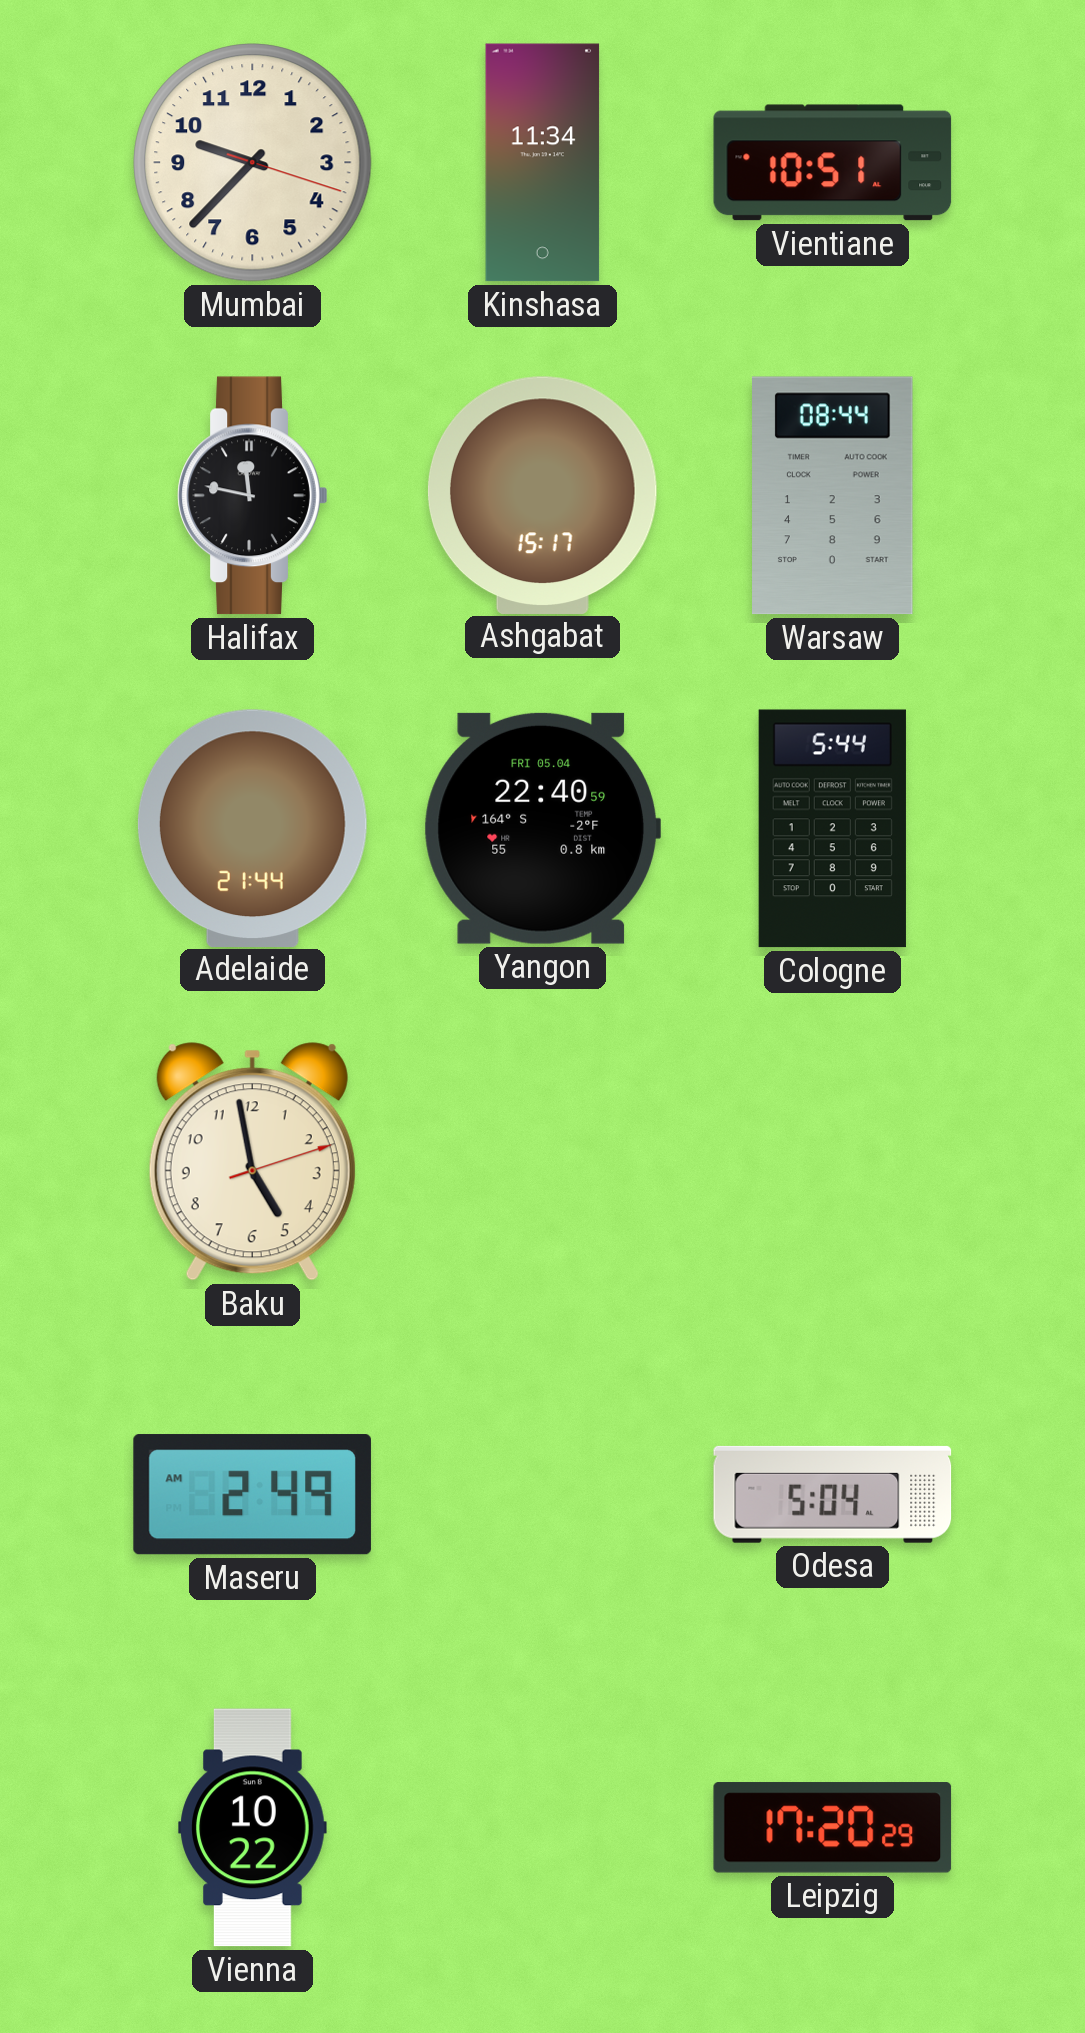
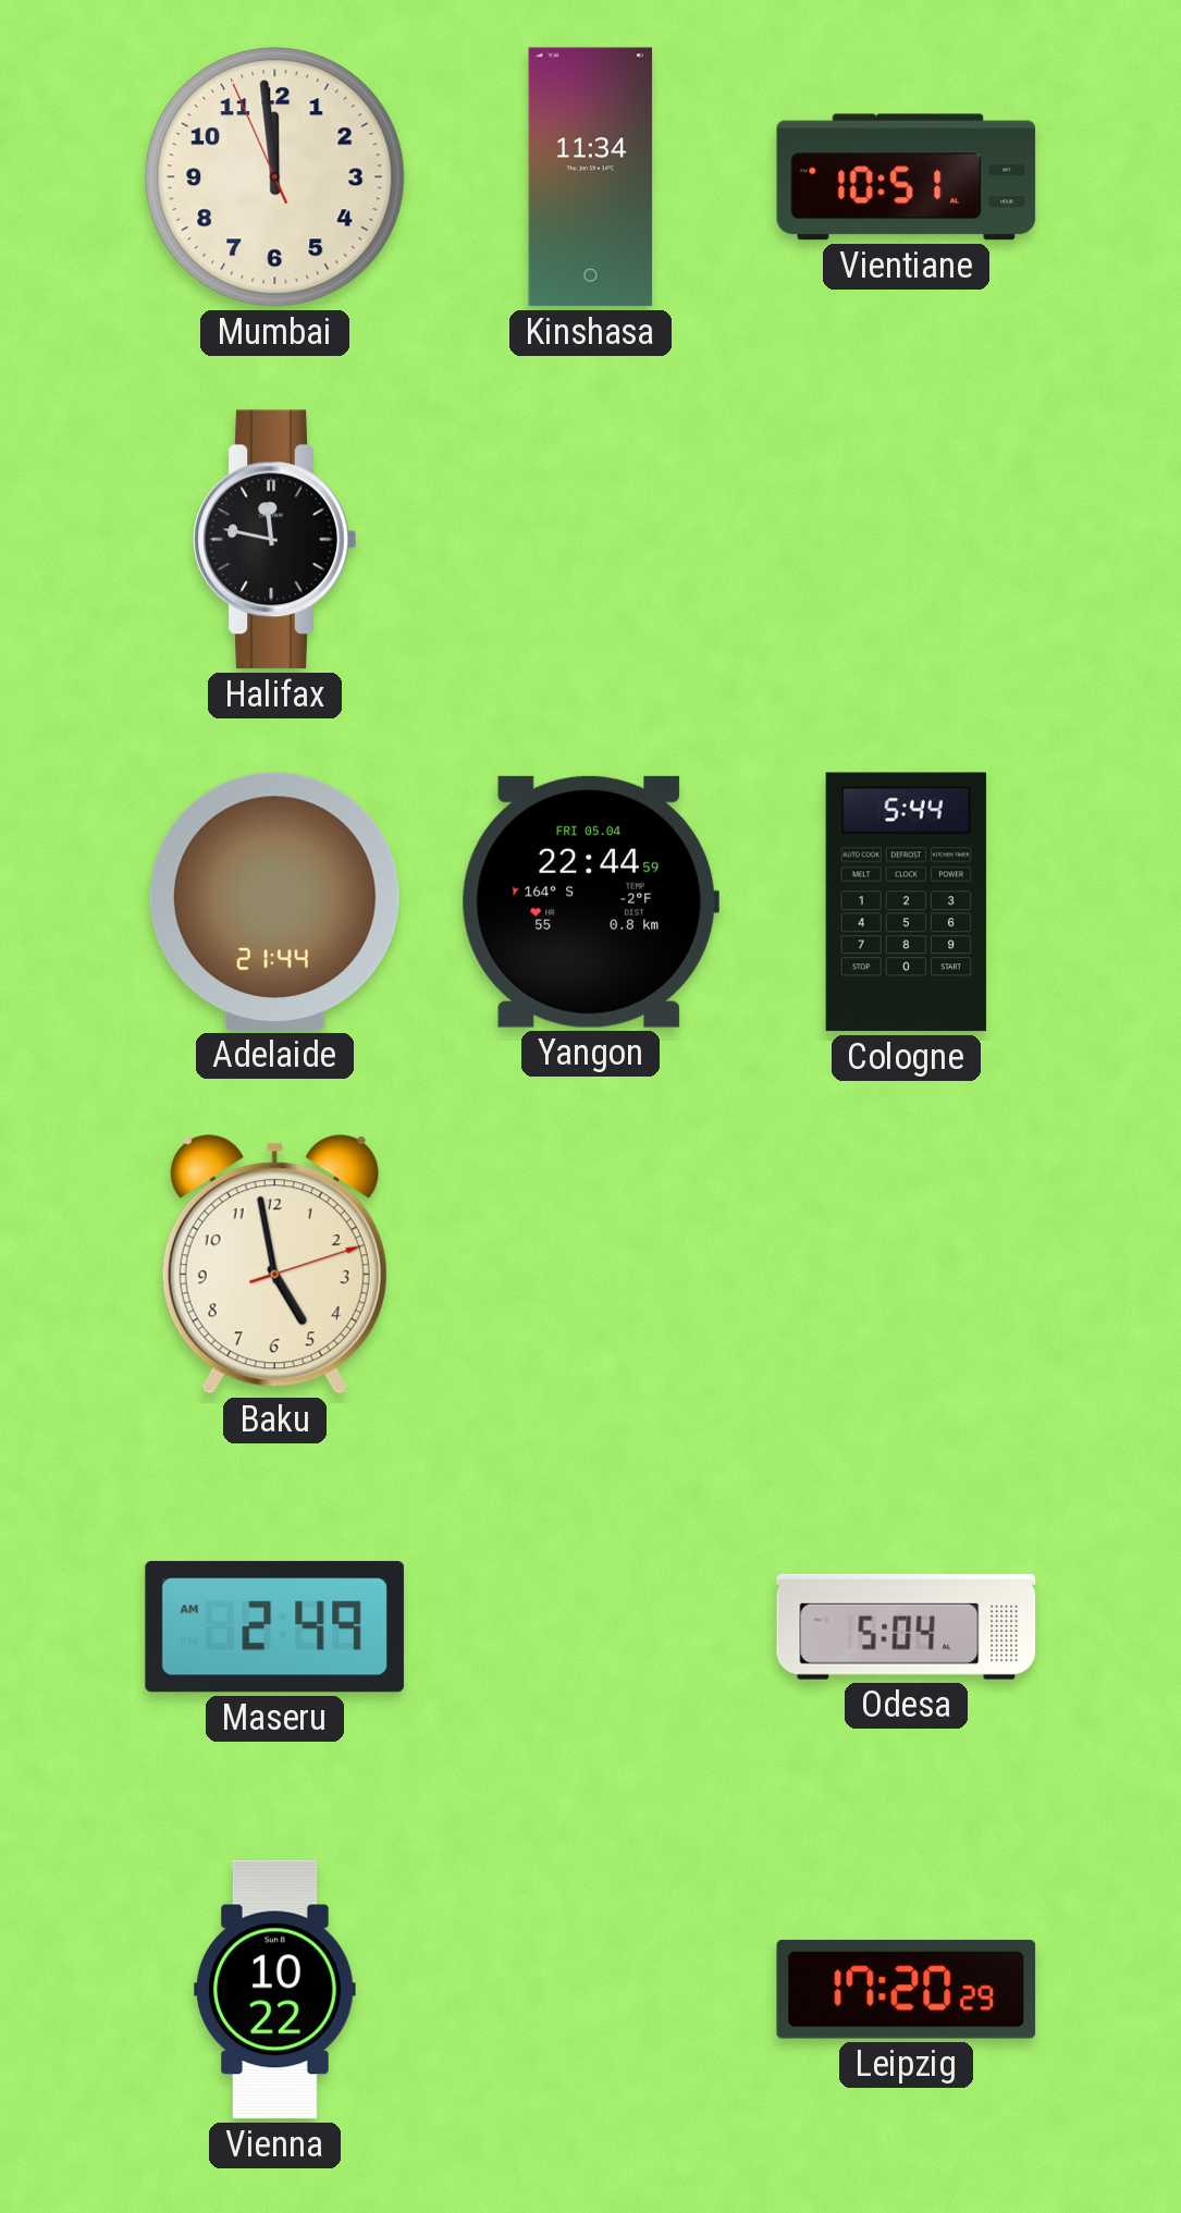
Mumbai: 9:37 -> 11:58 (275, 177)
Ashgabat: 15:17 -> none (542, 495)
Warsaw: 08:44 -> none (833, 496)
Yangon: 22:40 -> 22:44 (590, 901)
